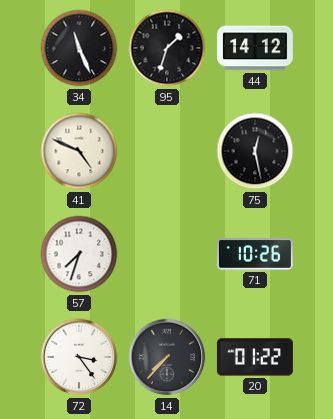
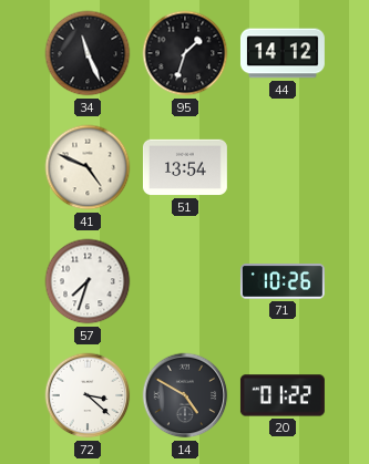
51: none -> 13:54 (185, 167)
75: 12:28 -> none (255, 151)
72: 3:24 -> 3:22 (88, 395)
14: 7:37 -> 4:50 (185, 395)
